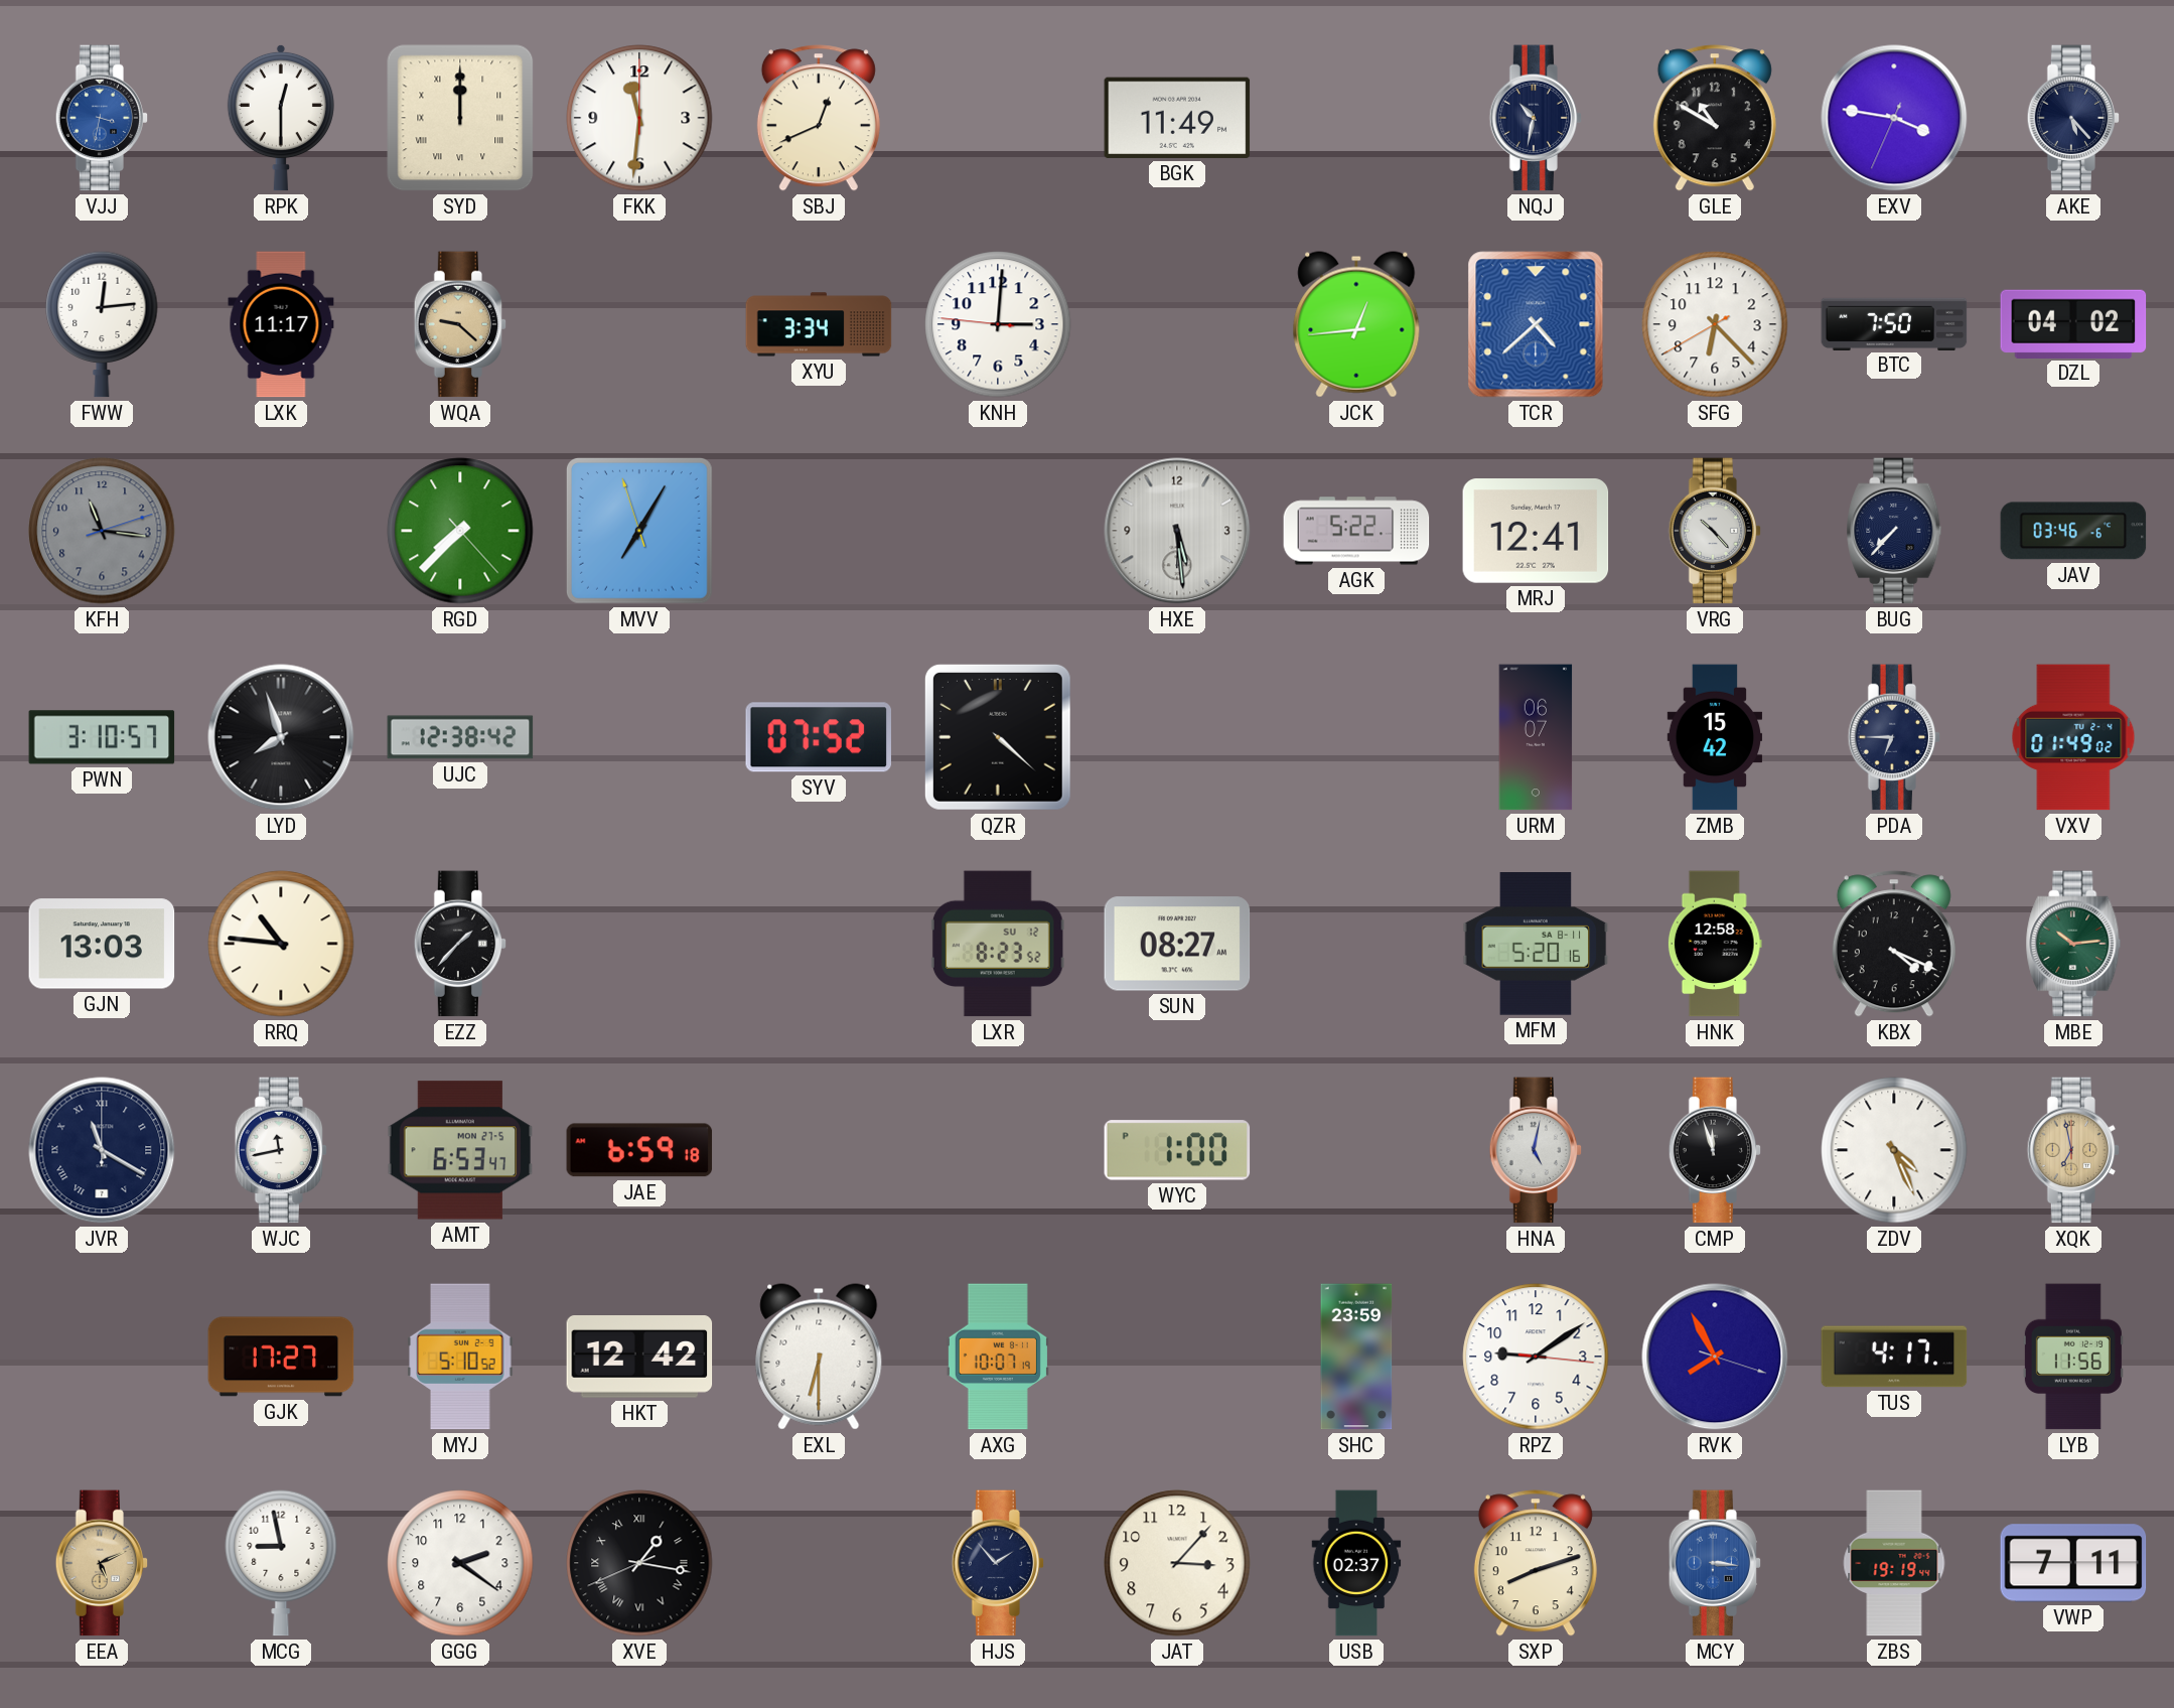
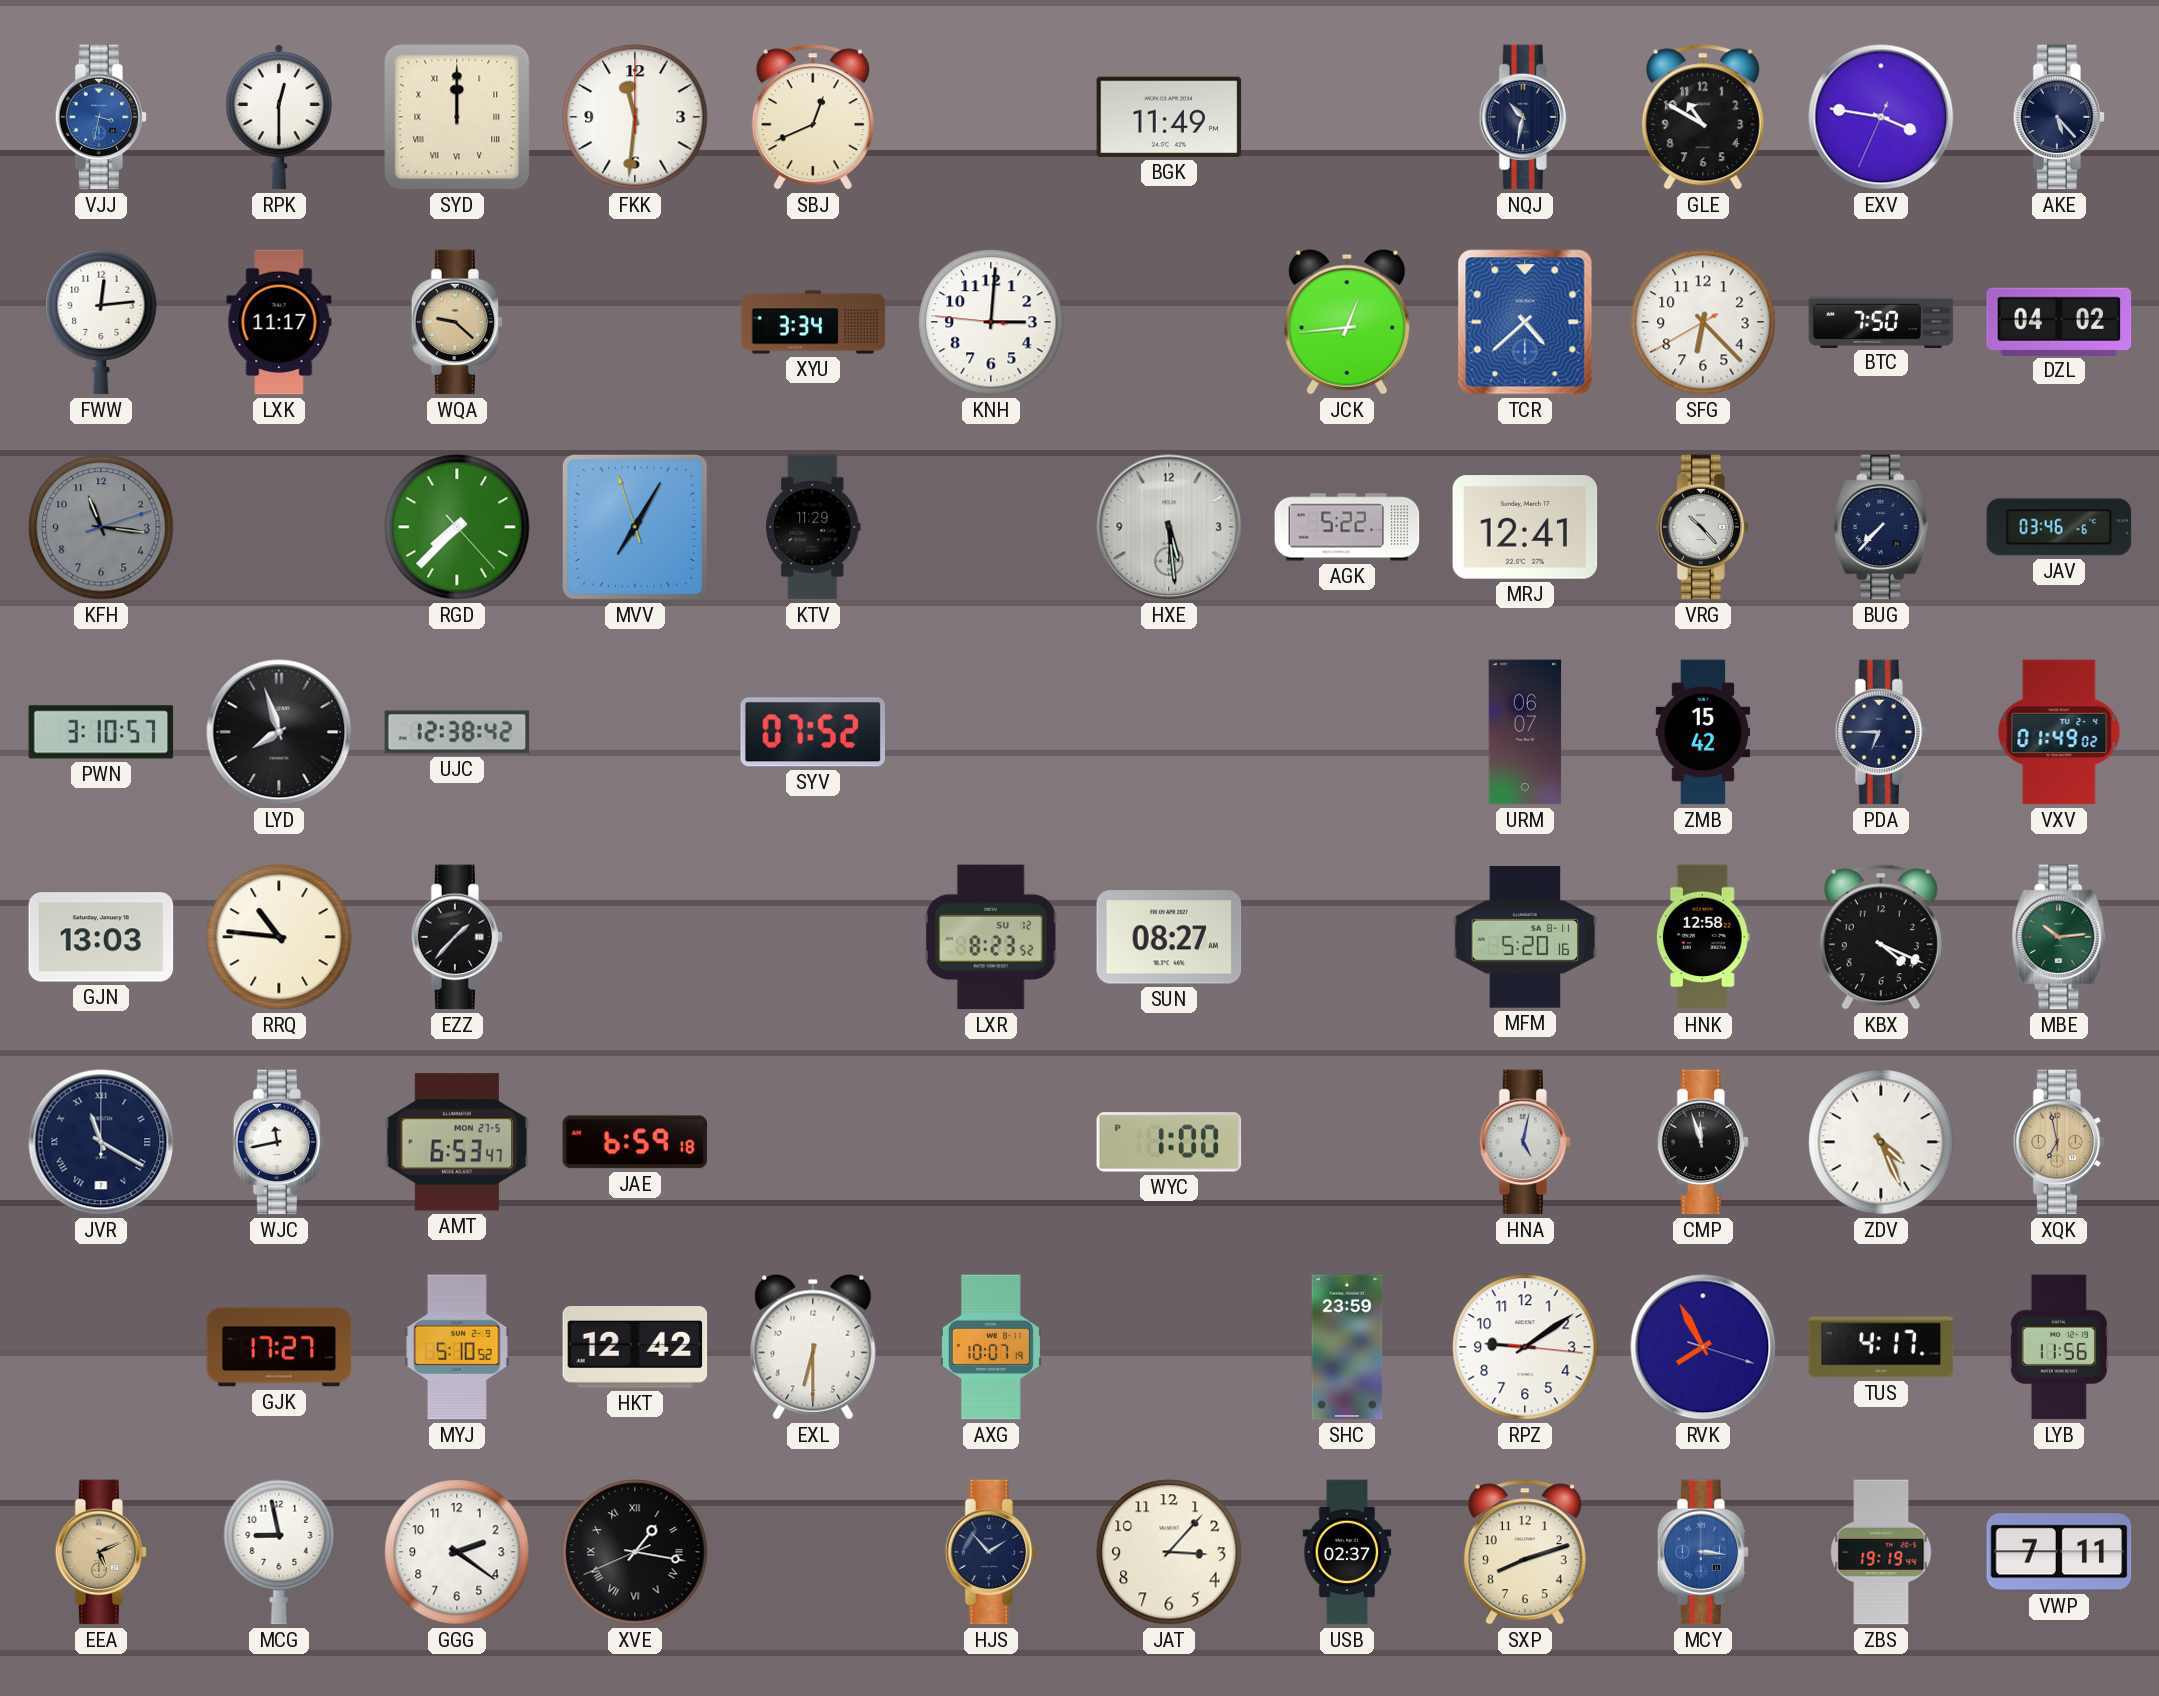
KTV: none -> 11:29 (813, 527)
QZR: 4:22 -> none (998, 737)
